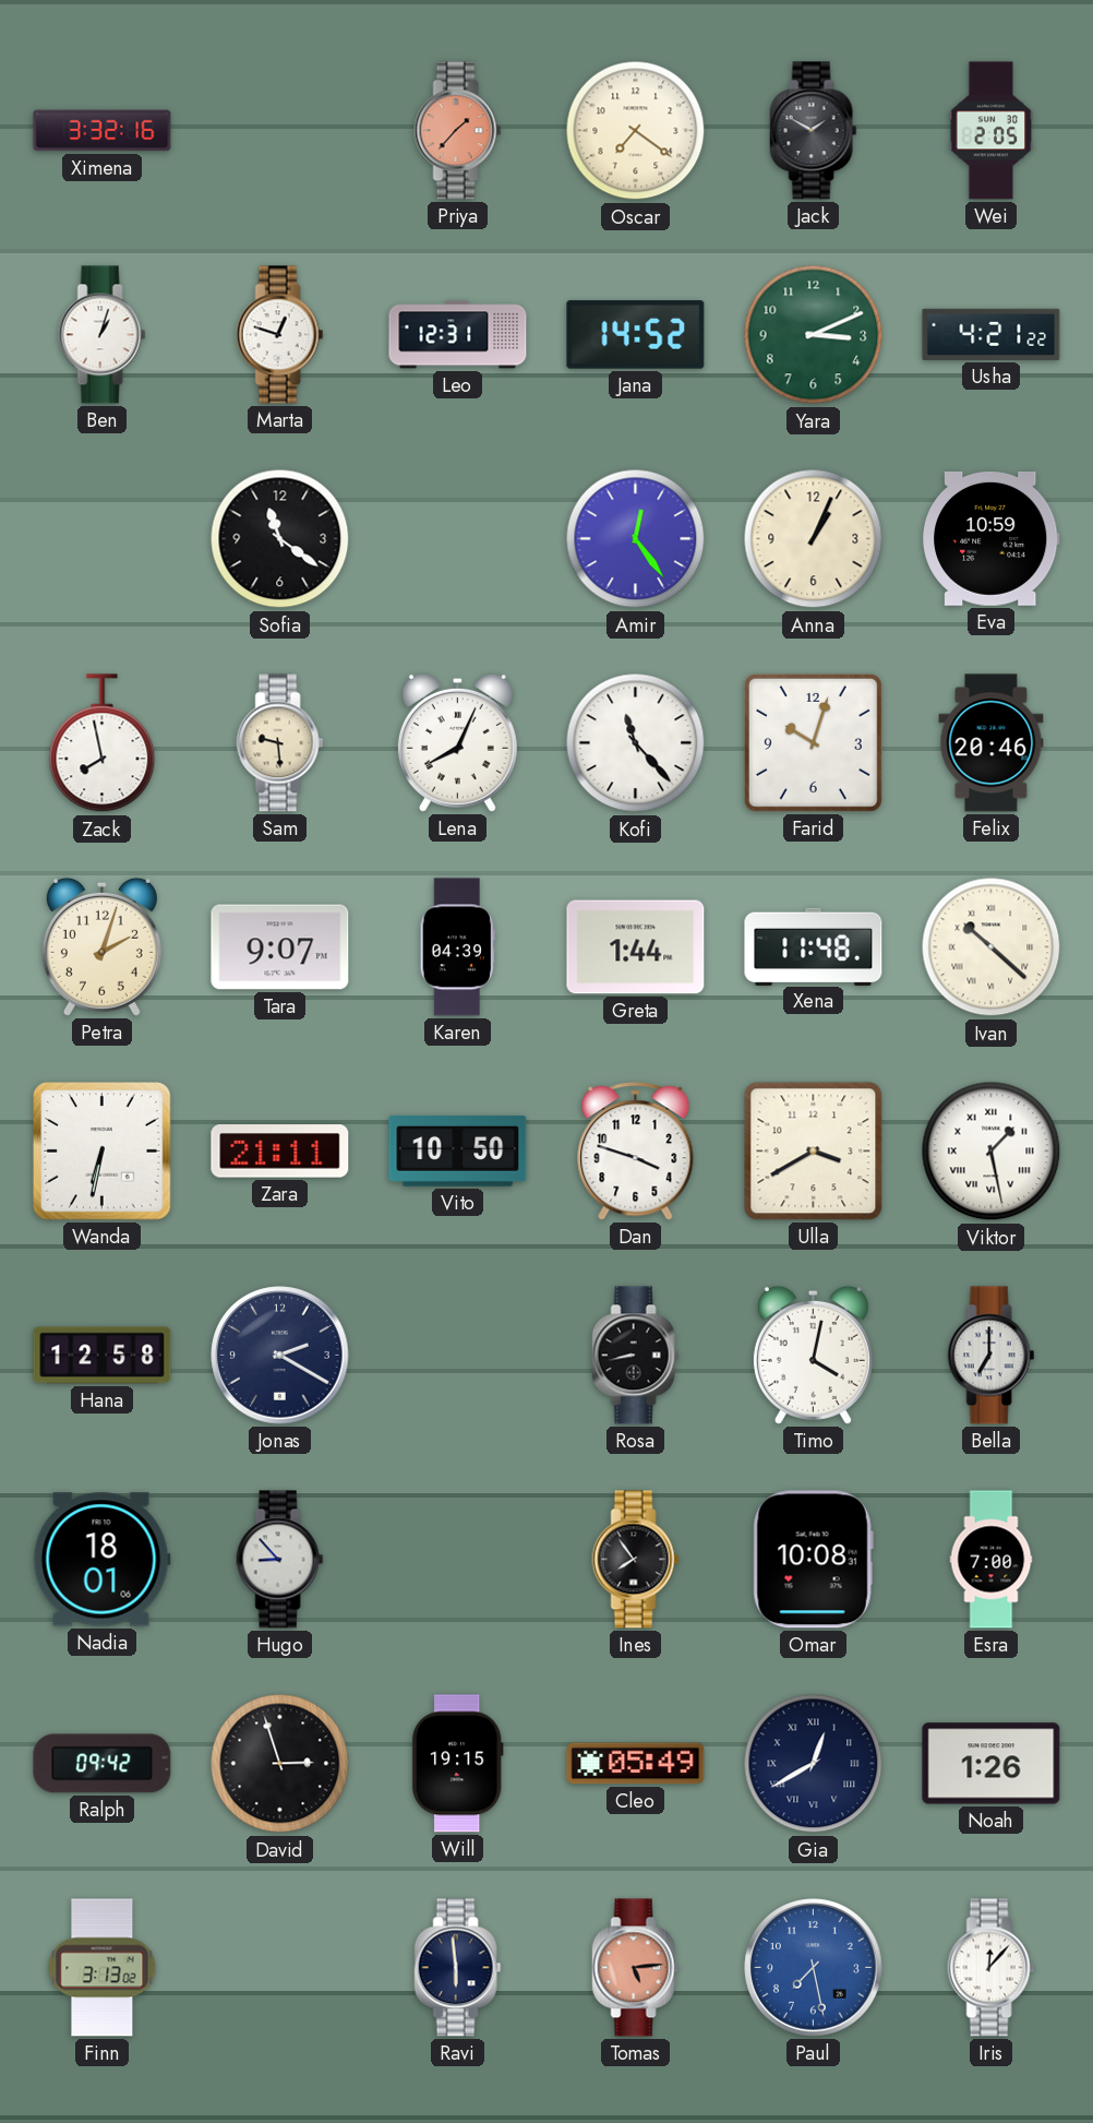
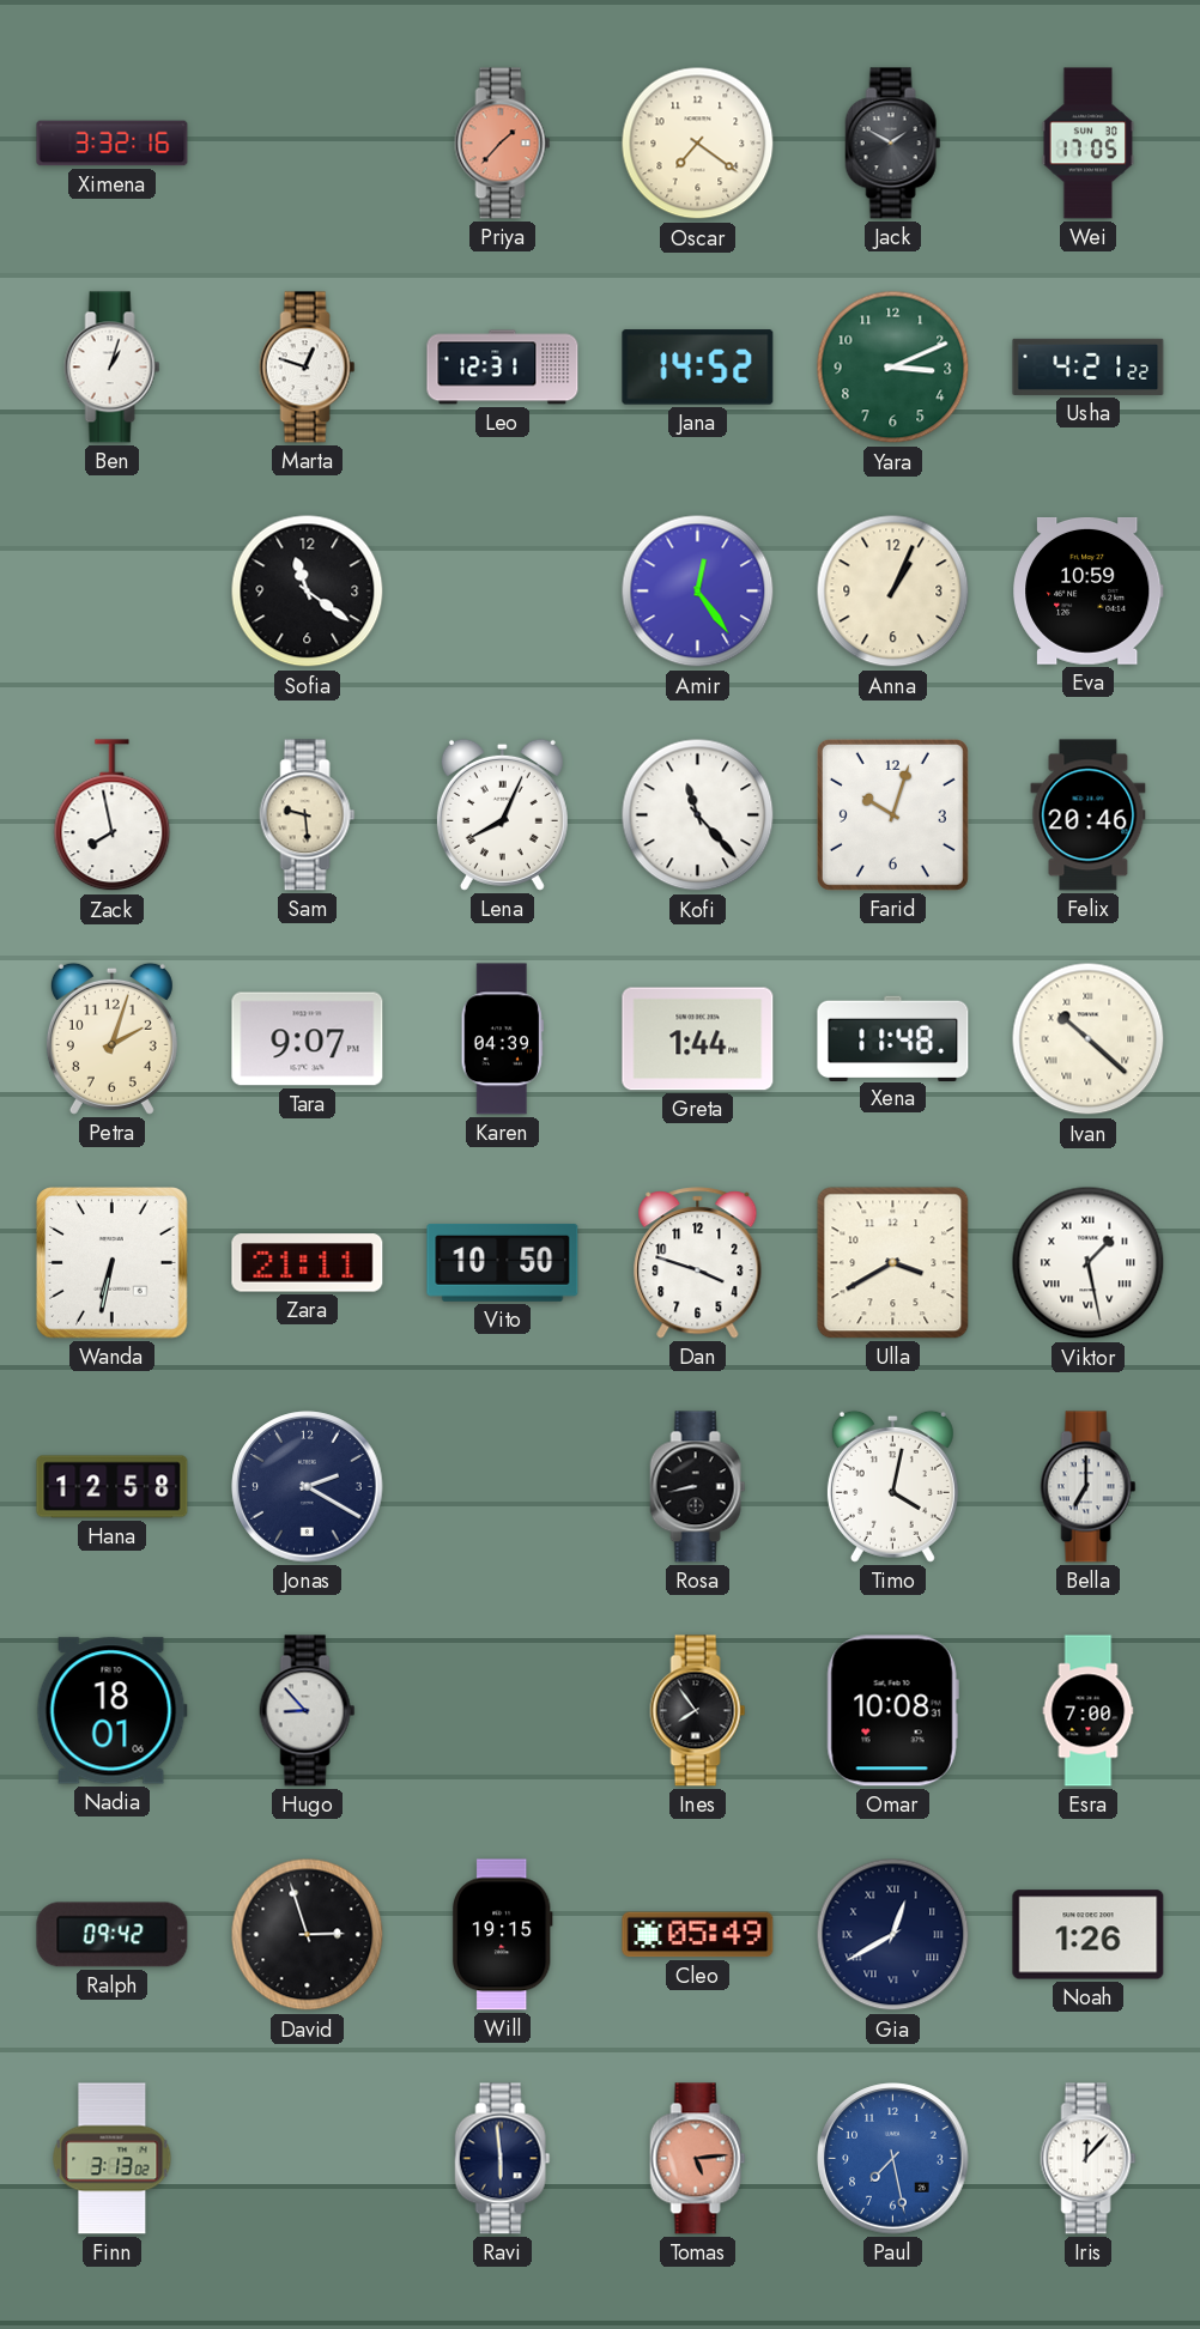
Wei: 2:05 -> 17:05 (1089, 144)
